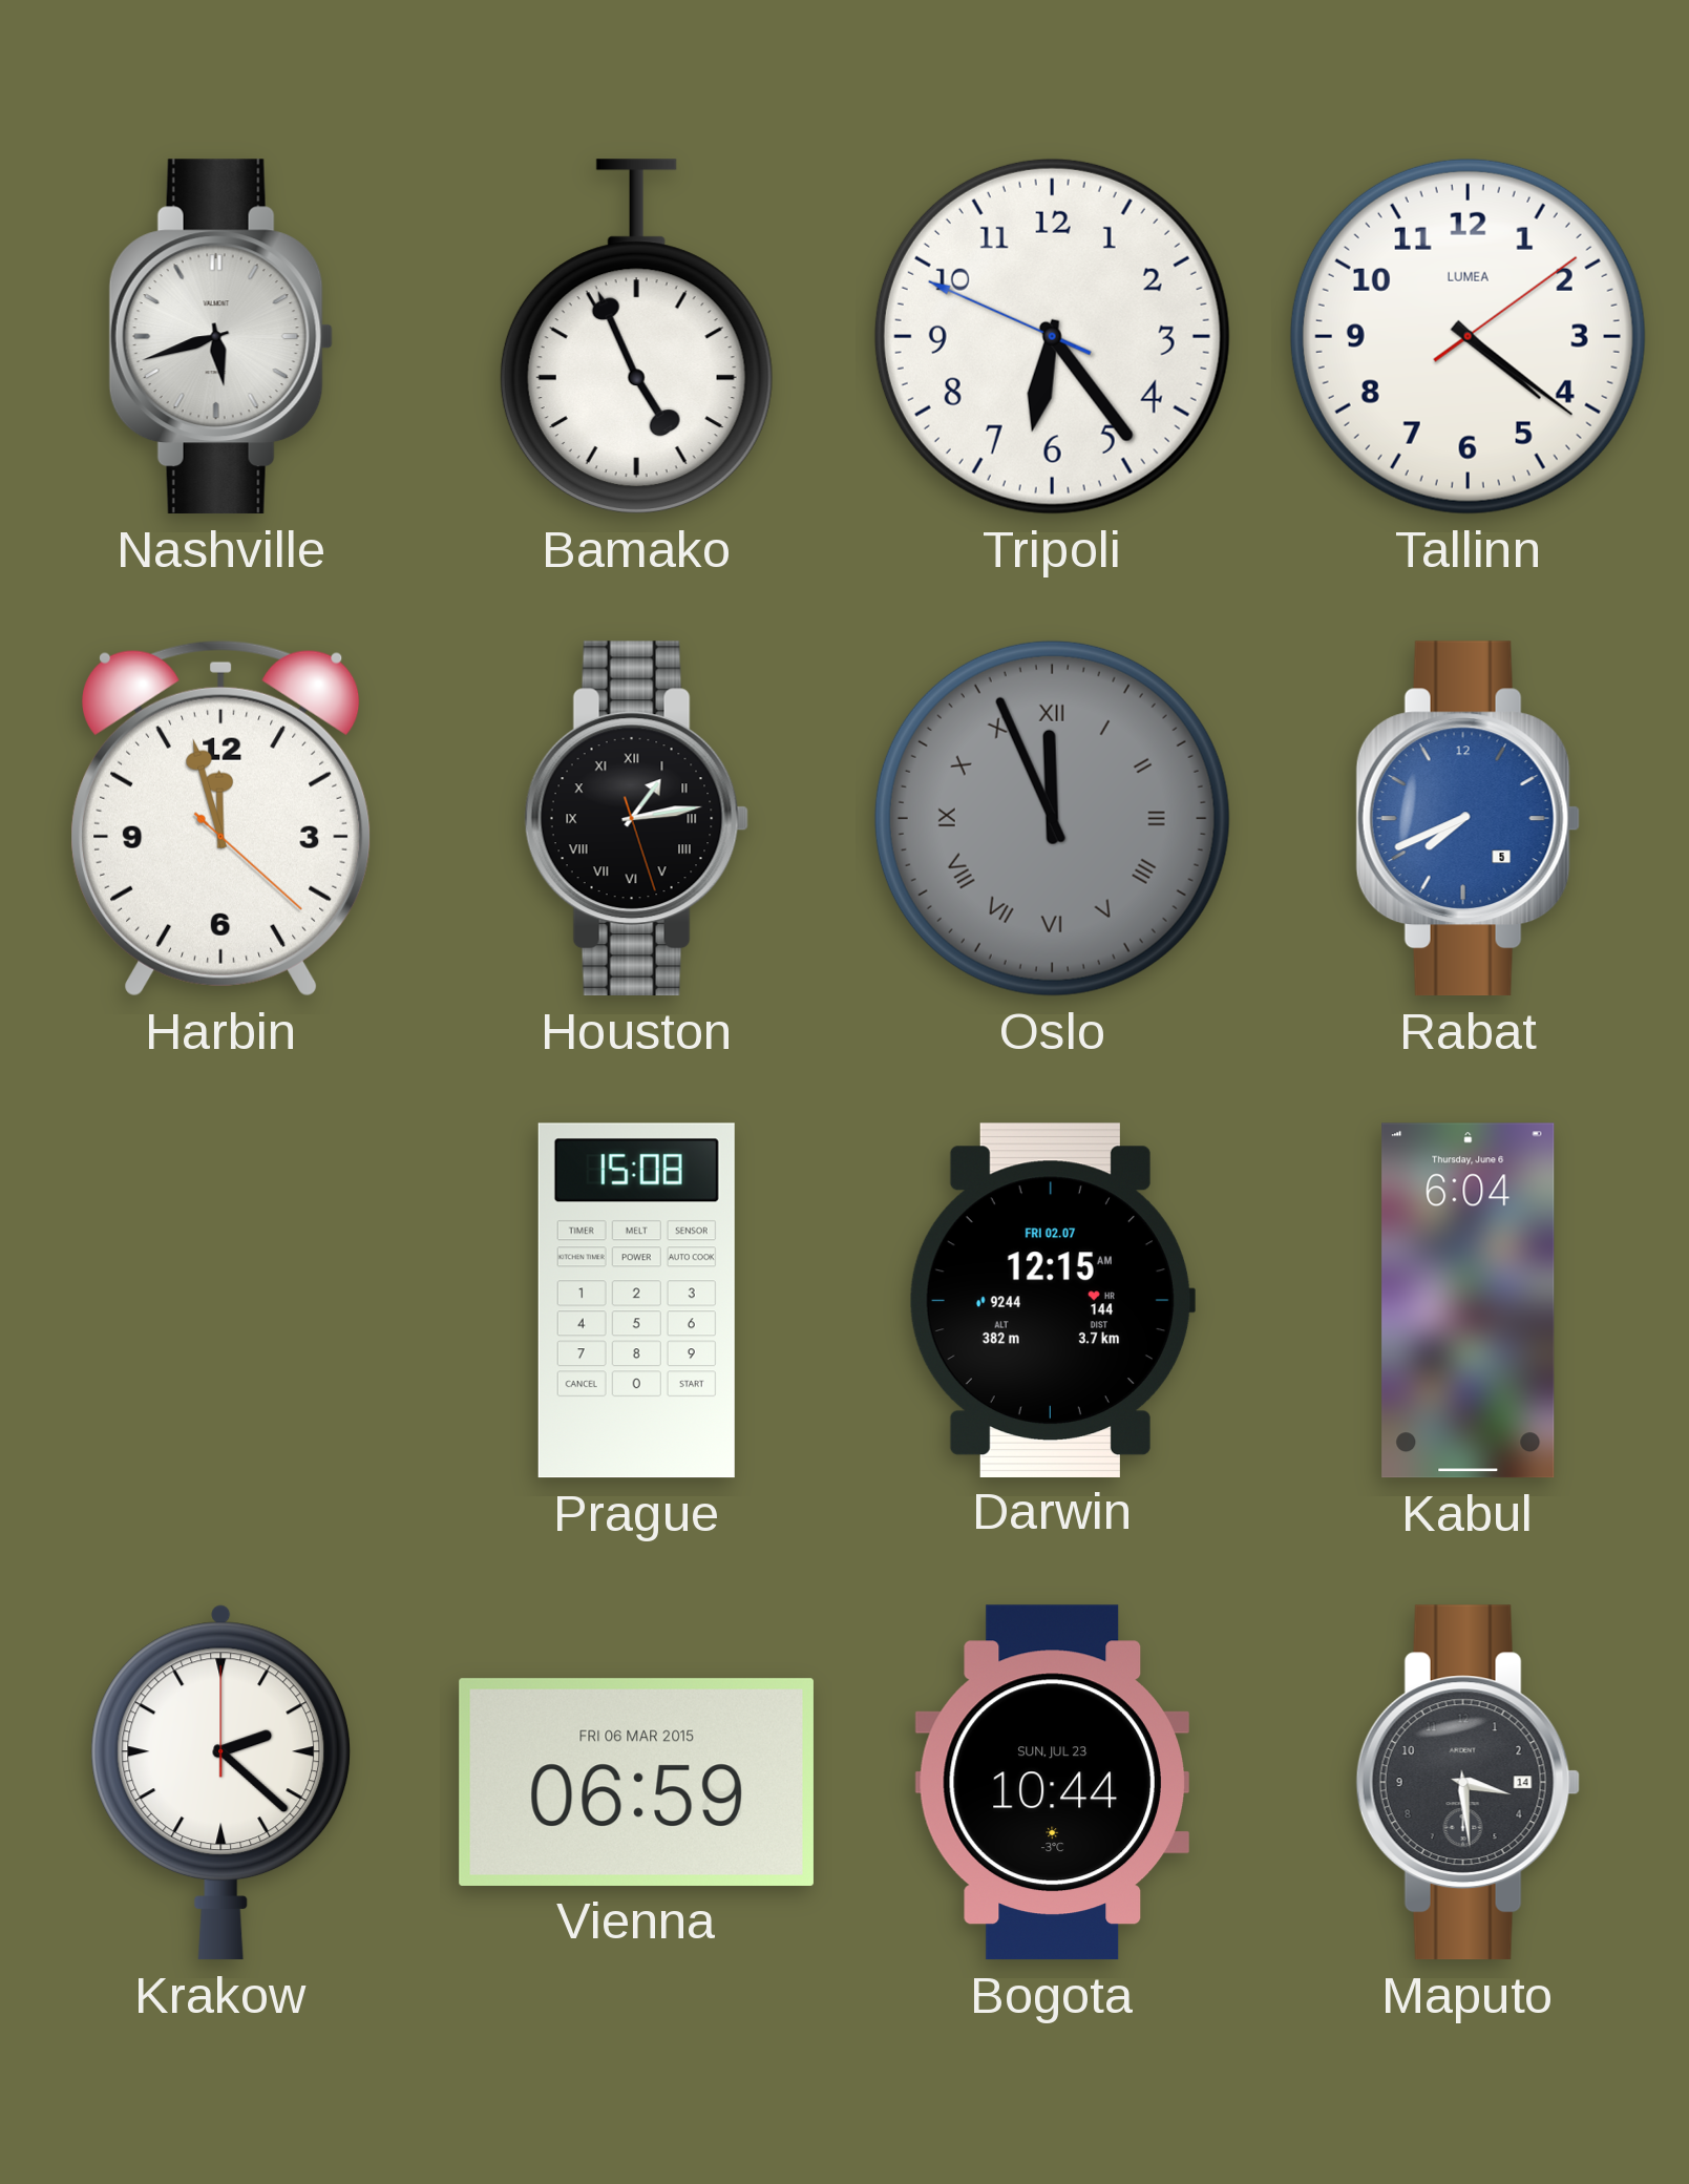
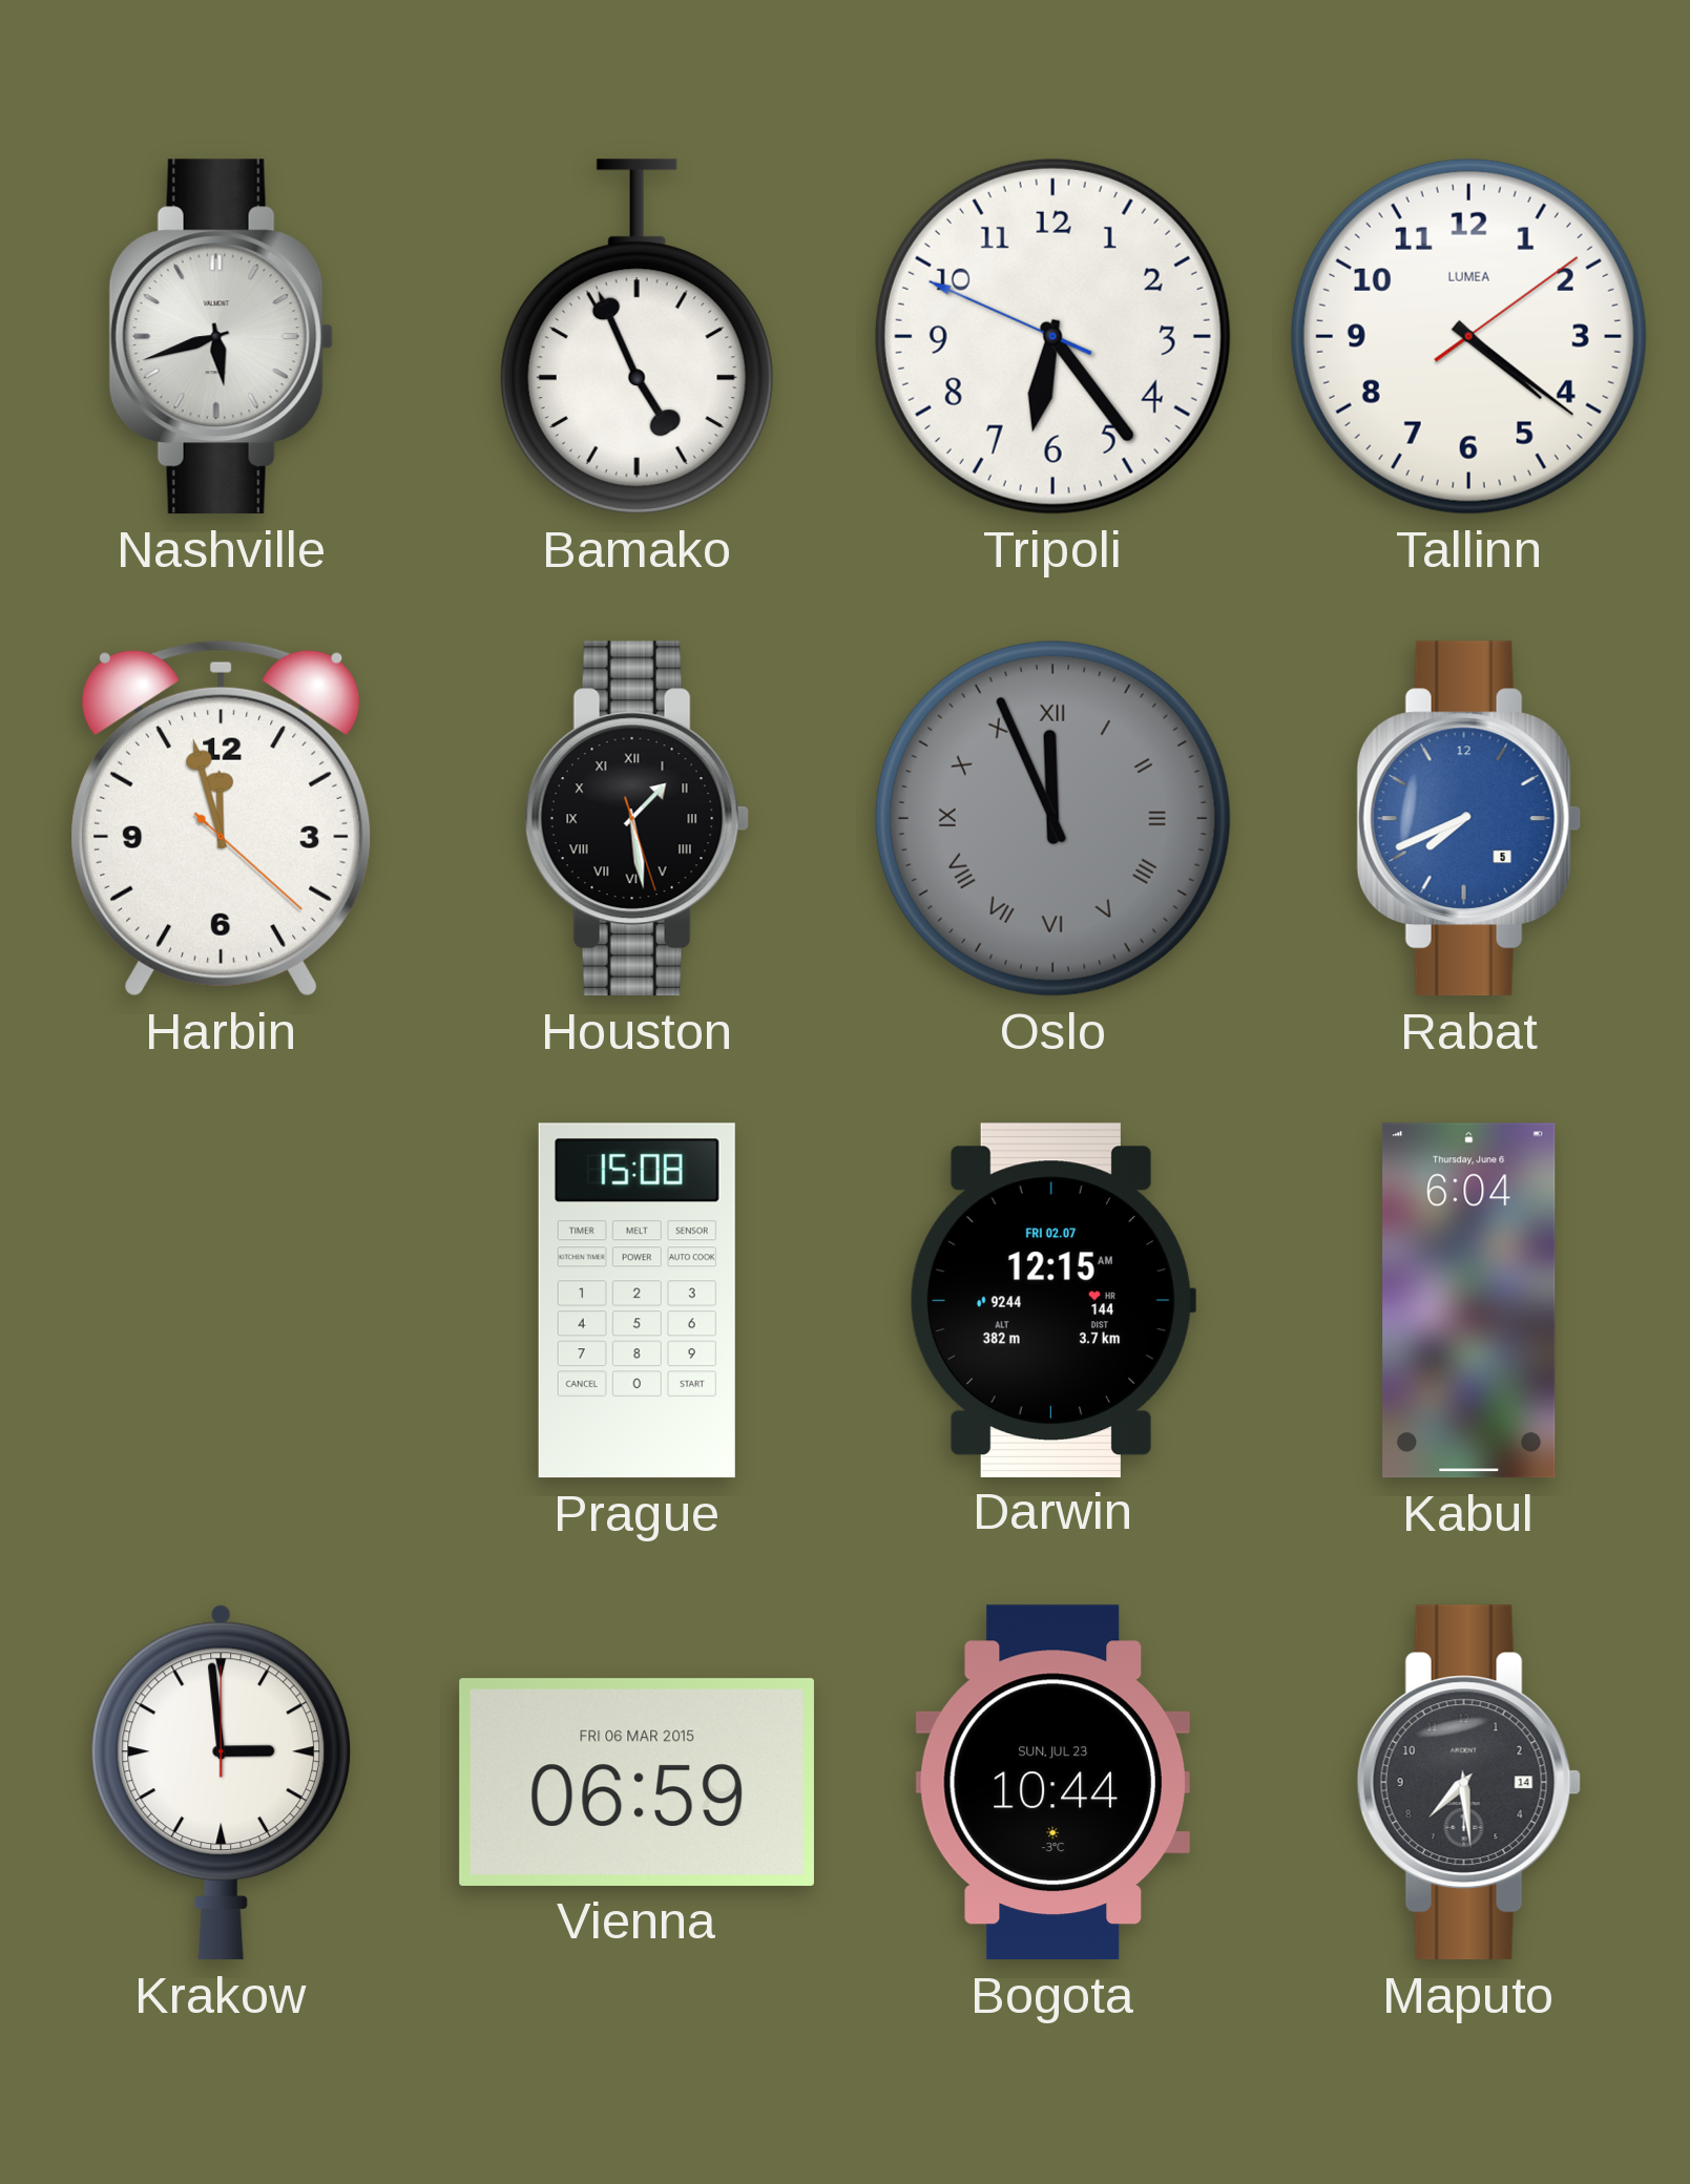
Houston: 1:13 -> 1:28 (637, 819)
Krakow: 2:22 -> 2:59 (222, 1783)
Maputo: 3:29 -> 7:29 (1468, 1783)
